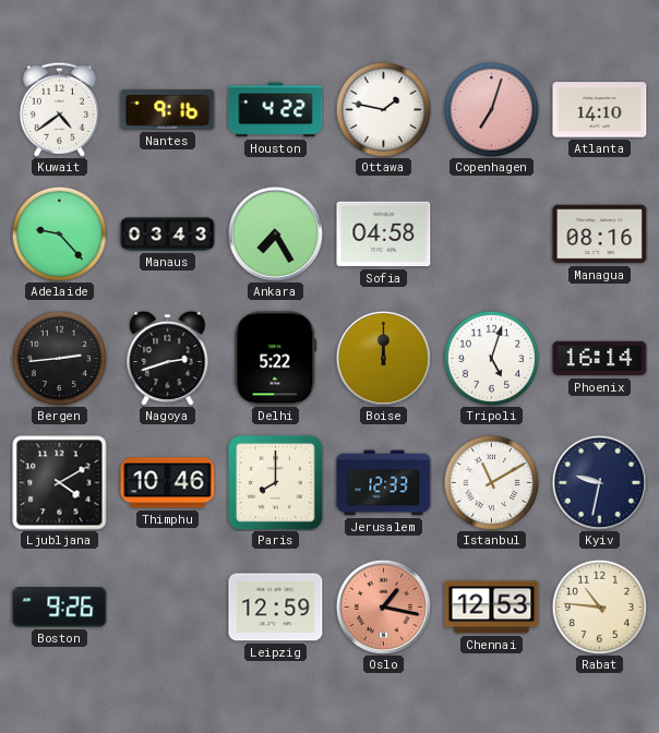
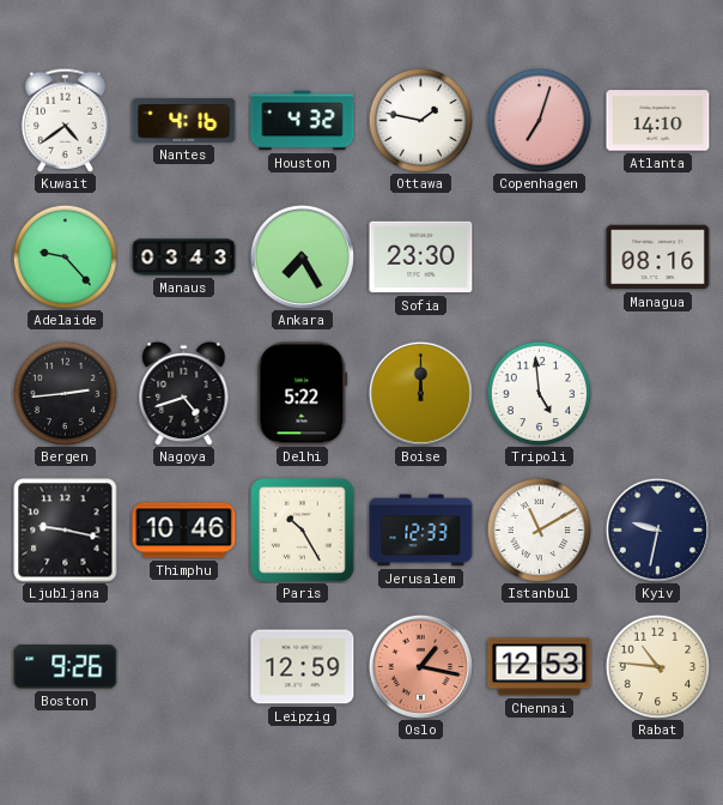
Nantes: 9:16 -> 4:16 (184, 120)
Houston: 4:22 -> 4:32 (303, 121)
Sofia: 04:58 -> 23:30 (421, 258)
Nagoya: 2:42 -> 4:42 (184, 393)
Tripoli: 5:03 -> 4:59 (539, 393)
Phoenix: 16:14 -> none (600, 359)
Ljubljana: 4:10 -> 9:17 (66, 531)
Paris: 8:00 -> 10:25 (303, 531)
